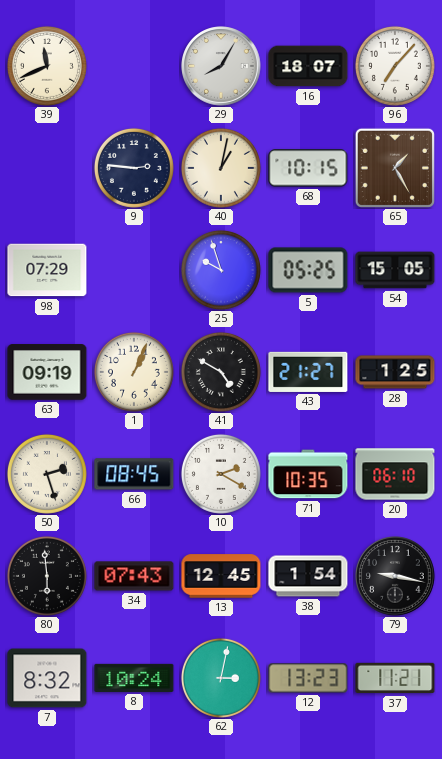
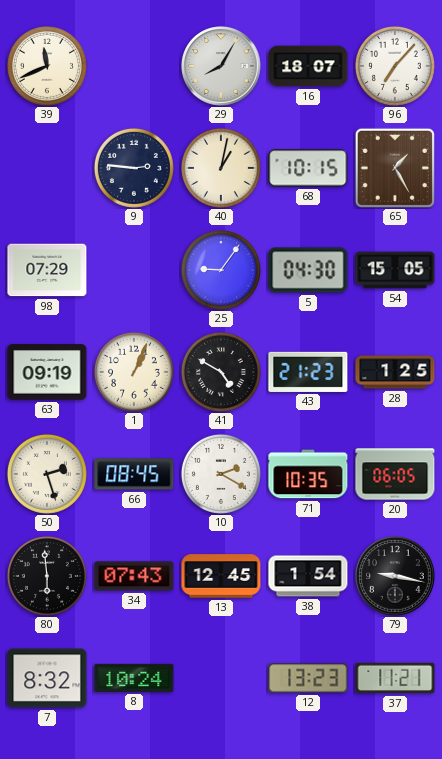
25: 9:57 -> 9:06 (221, 270)
5: 05:25 -> 04:30 (308, 270)
43: 21:27 -> 21:23 (308, 372)
20: 06:10 -> 06:05 (395, 474)
62: 3:02 -> none (221, 678)
